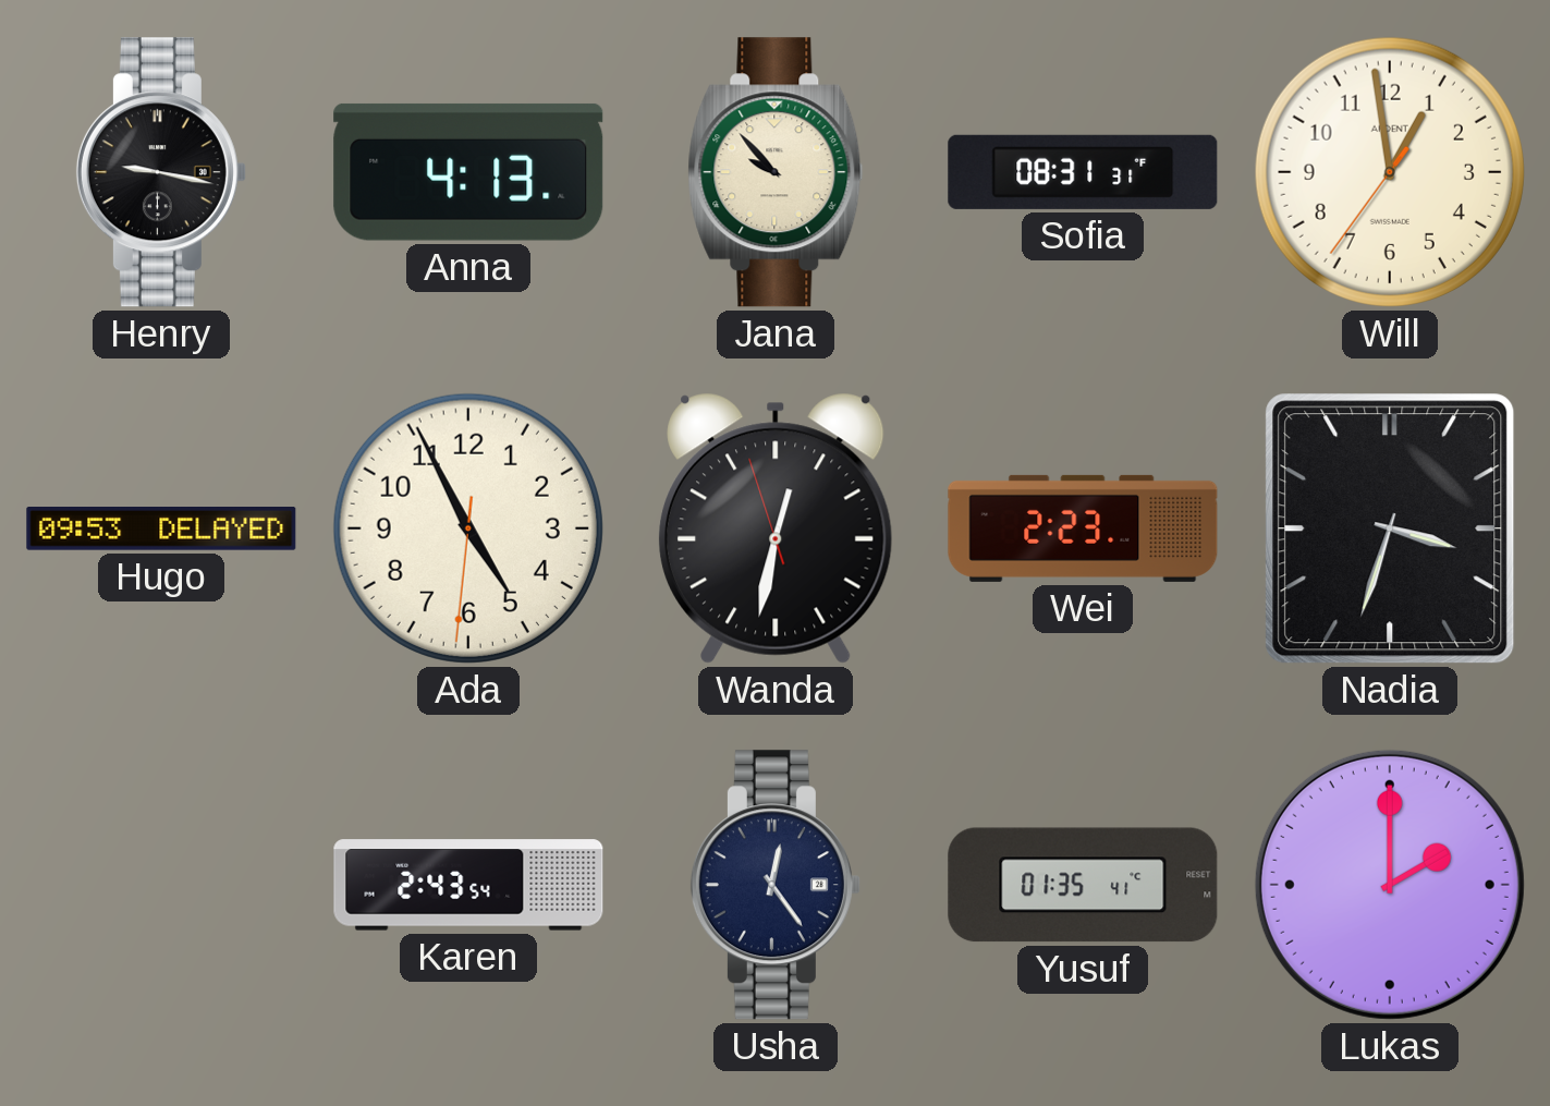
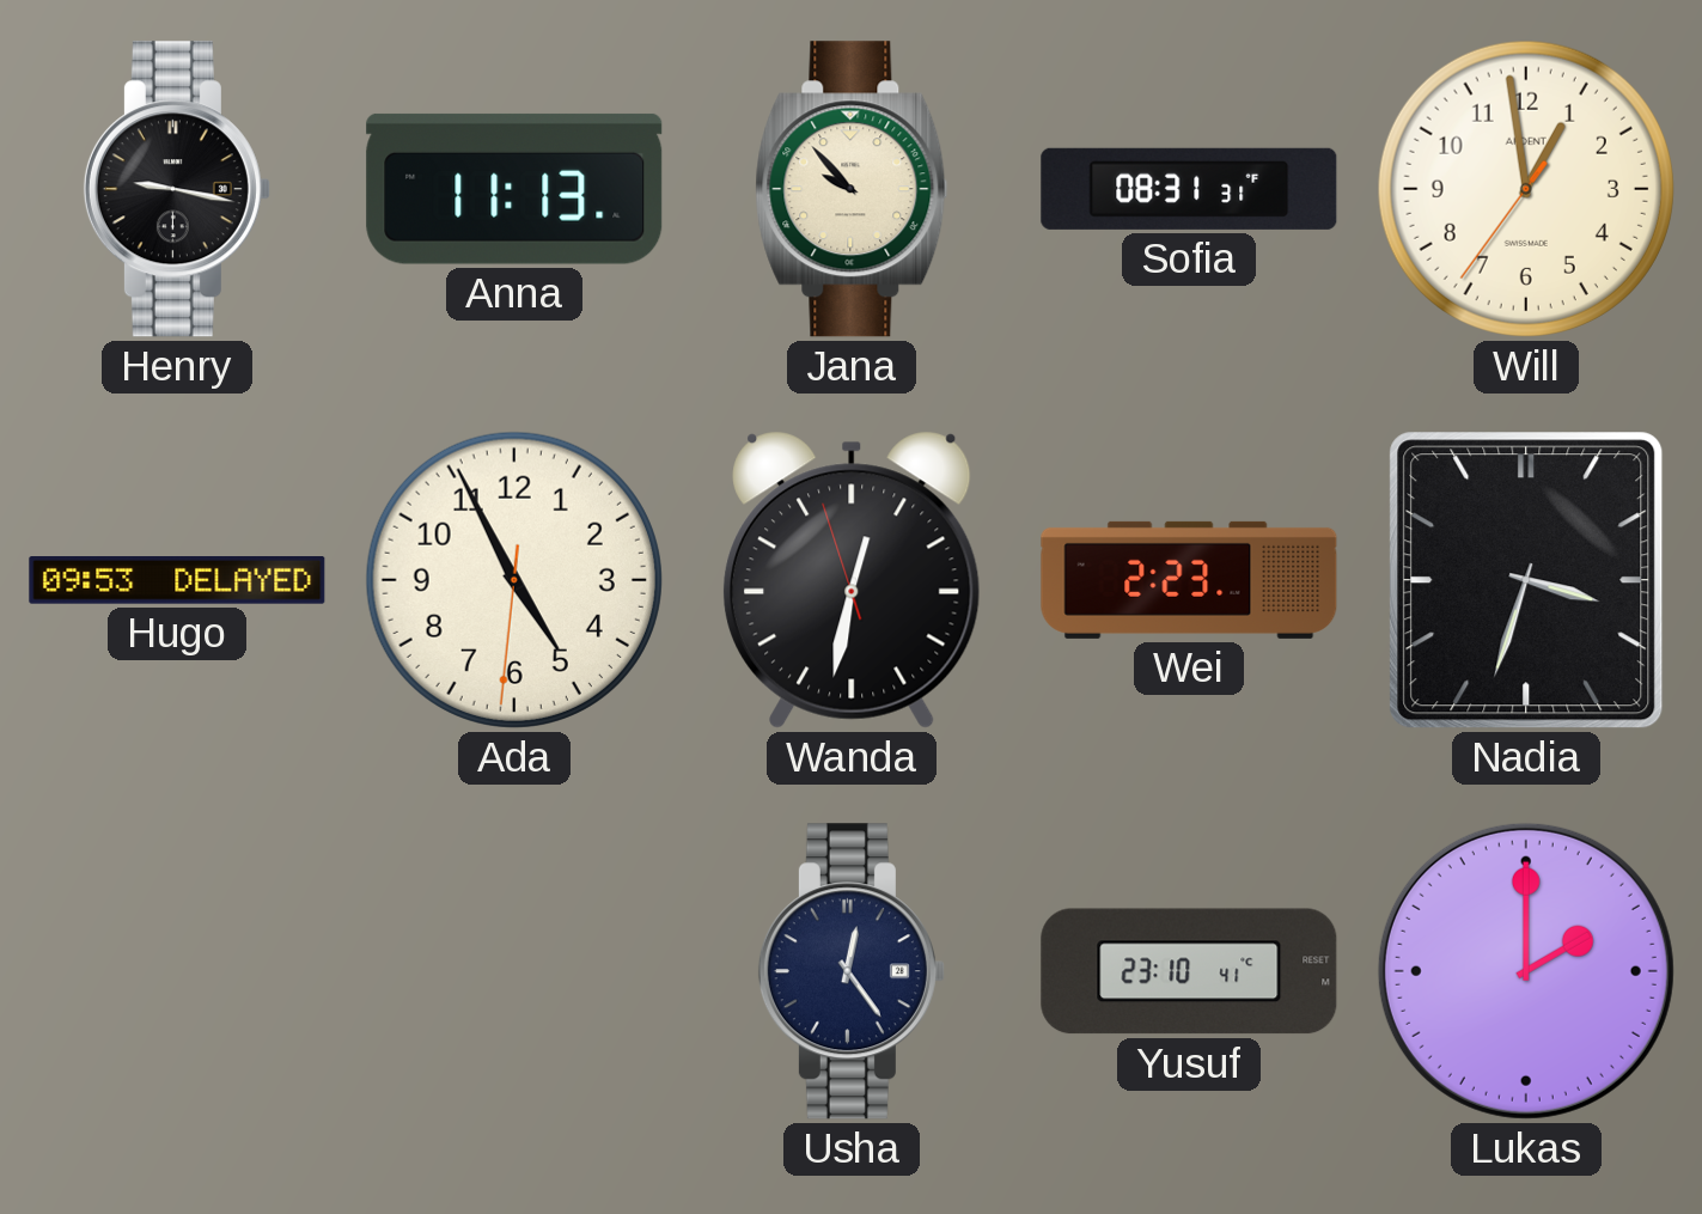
Anna: 4:13 -> 11:13 (514, 189)
Karen: 2:43 -> none (468, 885)
Yusuf: 01:35 -> 23:10 (1189, 971)
